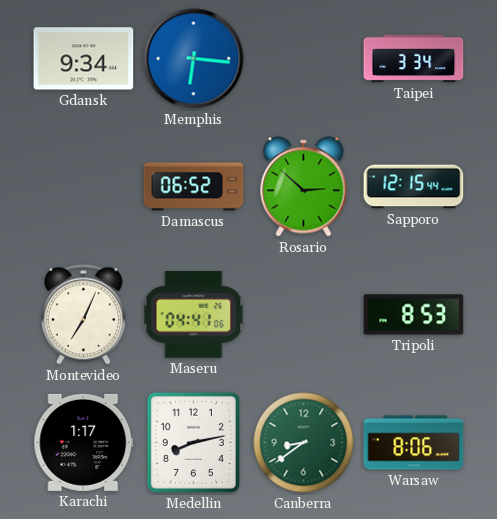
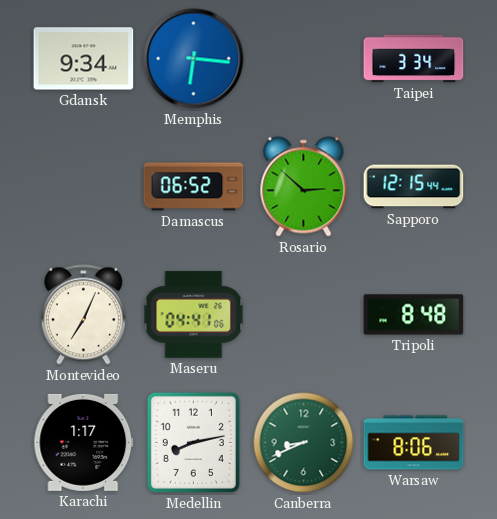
Tripoli: 8:53 -> 8:48 (414, 315)
Canberra: 8:39 -> 8:41 (304, 443)
